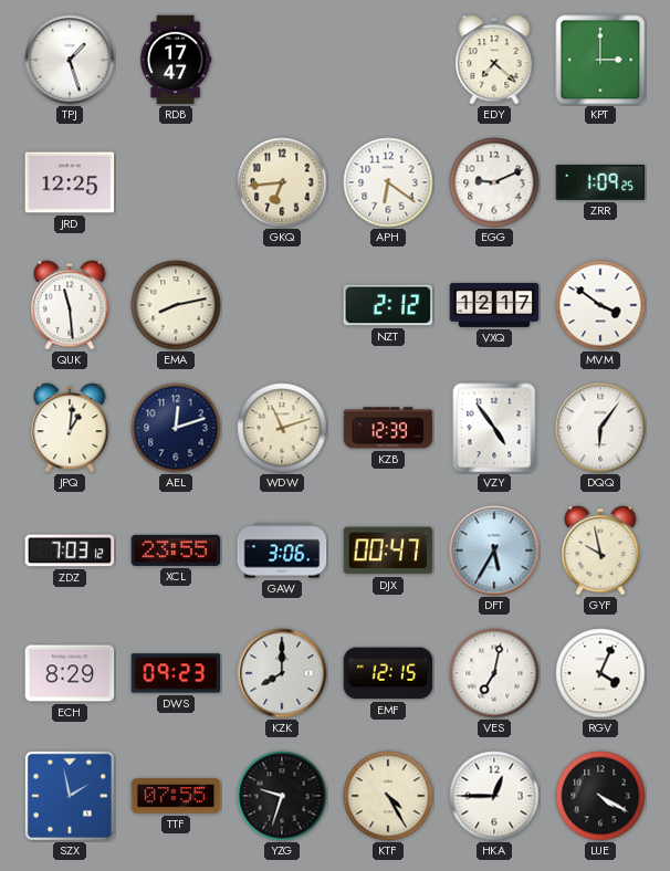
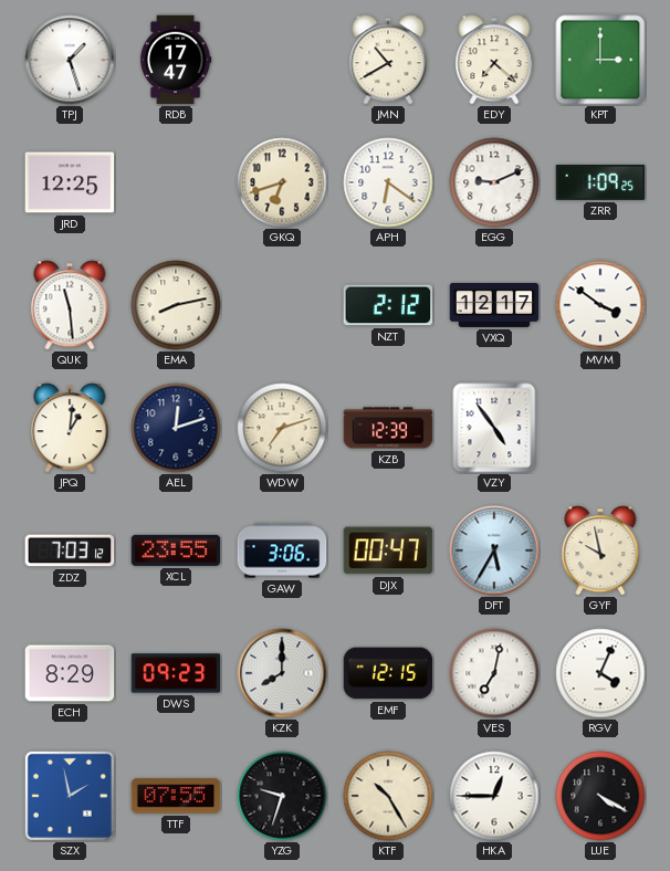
JMN: none -> 10:40 (388, 60)
GKQ: 6:44 -> 6:42 (282, 182)
WDW: 11:12 -> 7:12 (282, 428)
DQQ: 6:06 -> none (600, 428)
KTF: 4:25 -> 10:25 (388, 796)
